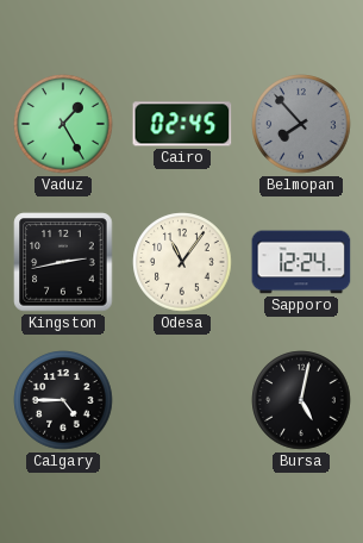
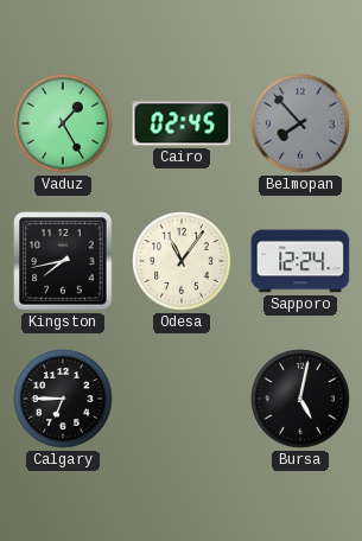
Kingston: 2:43 -> 7:43 (63, 261)
Calgary: 4:45 -> 6:45 (63, 399)
